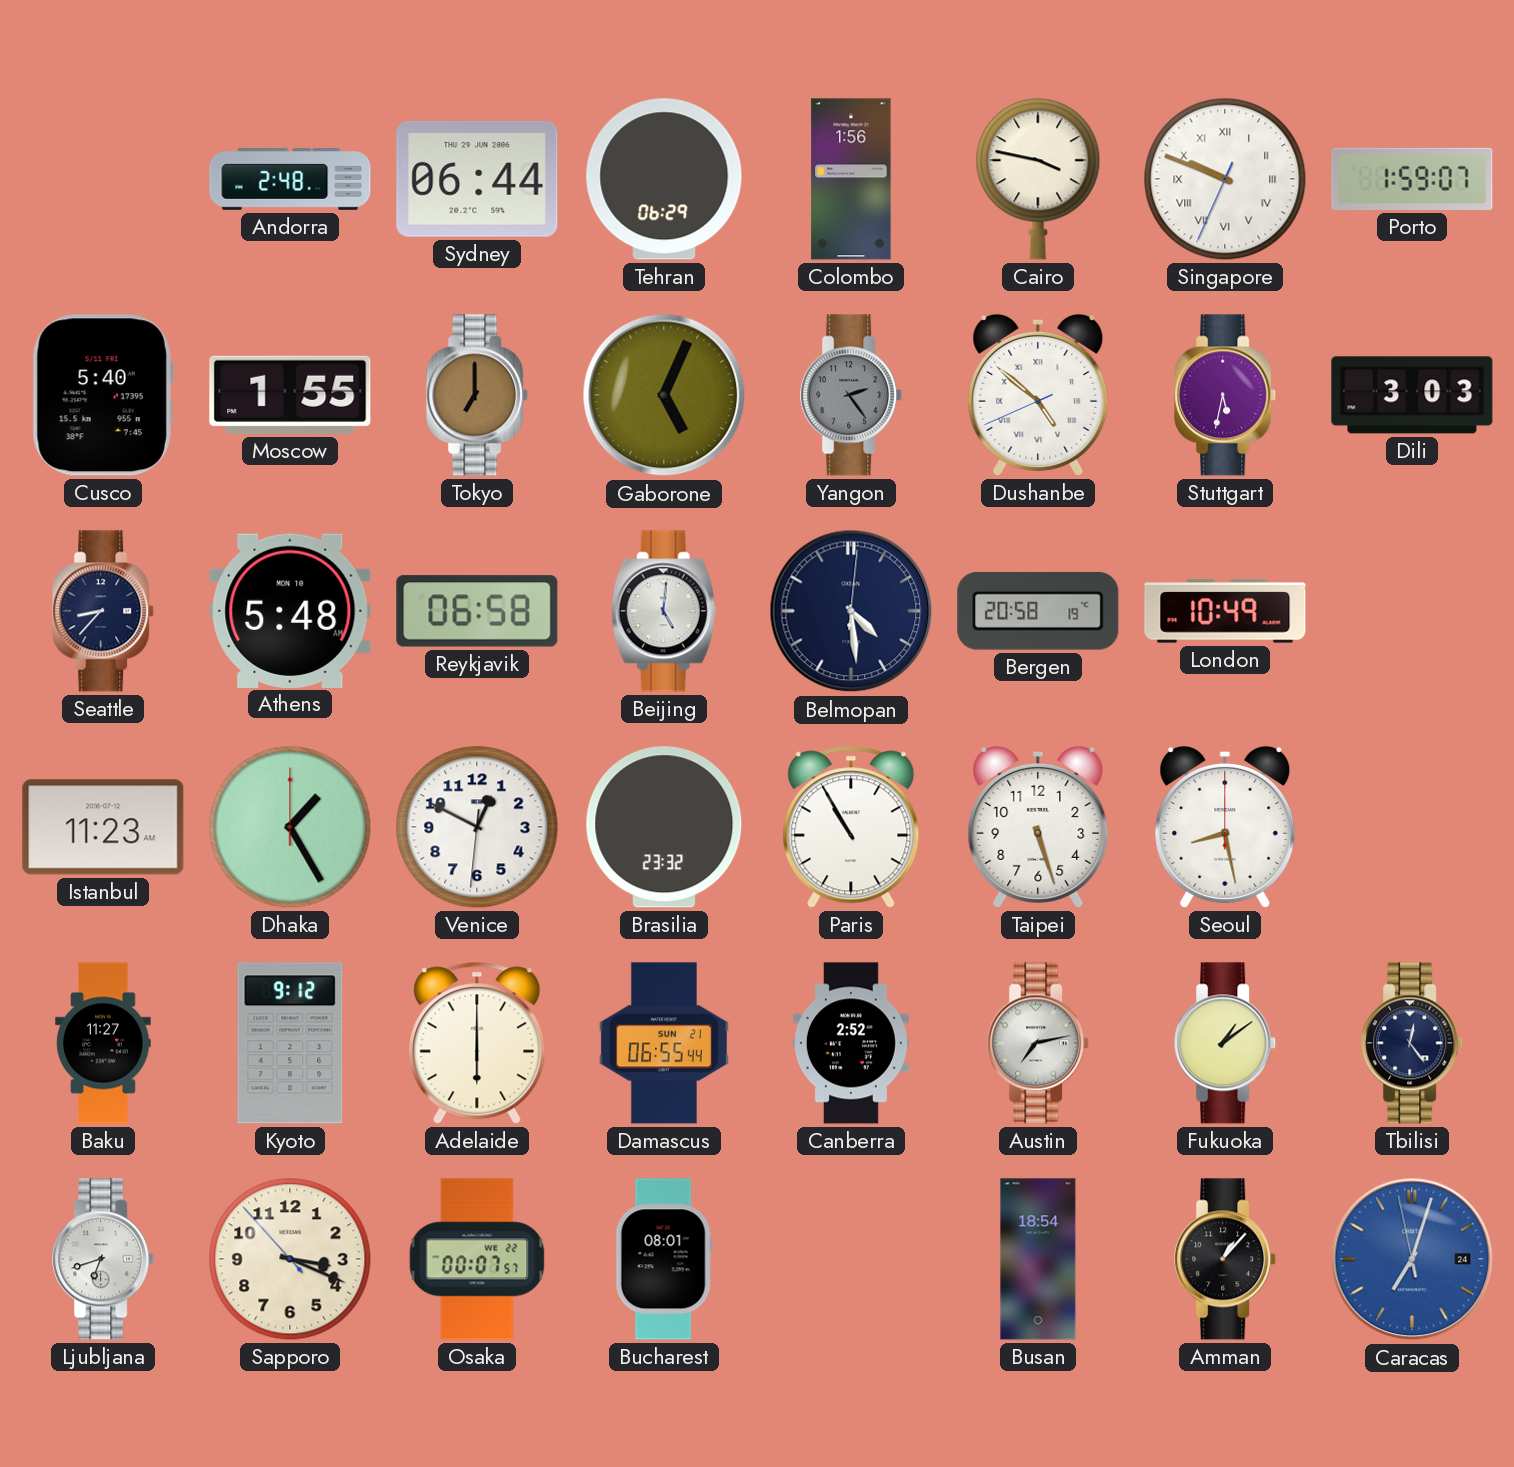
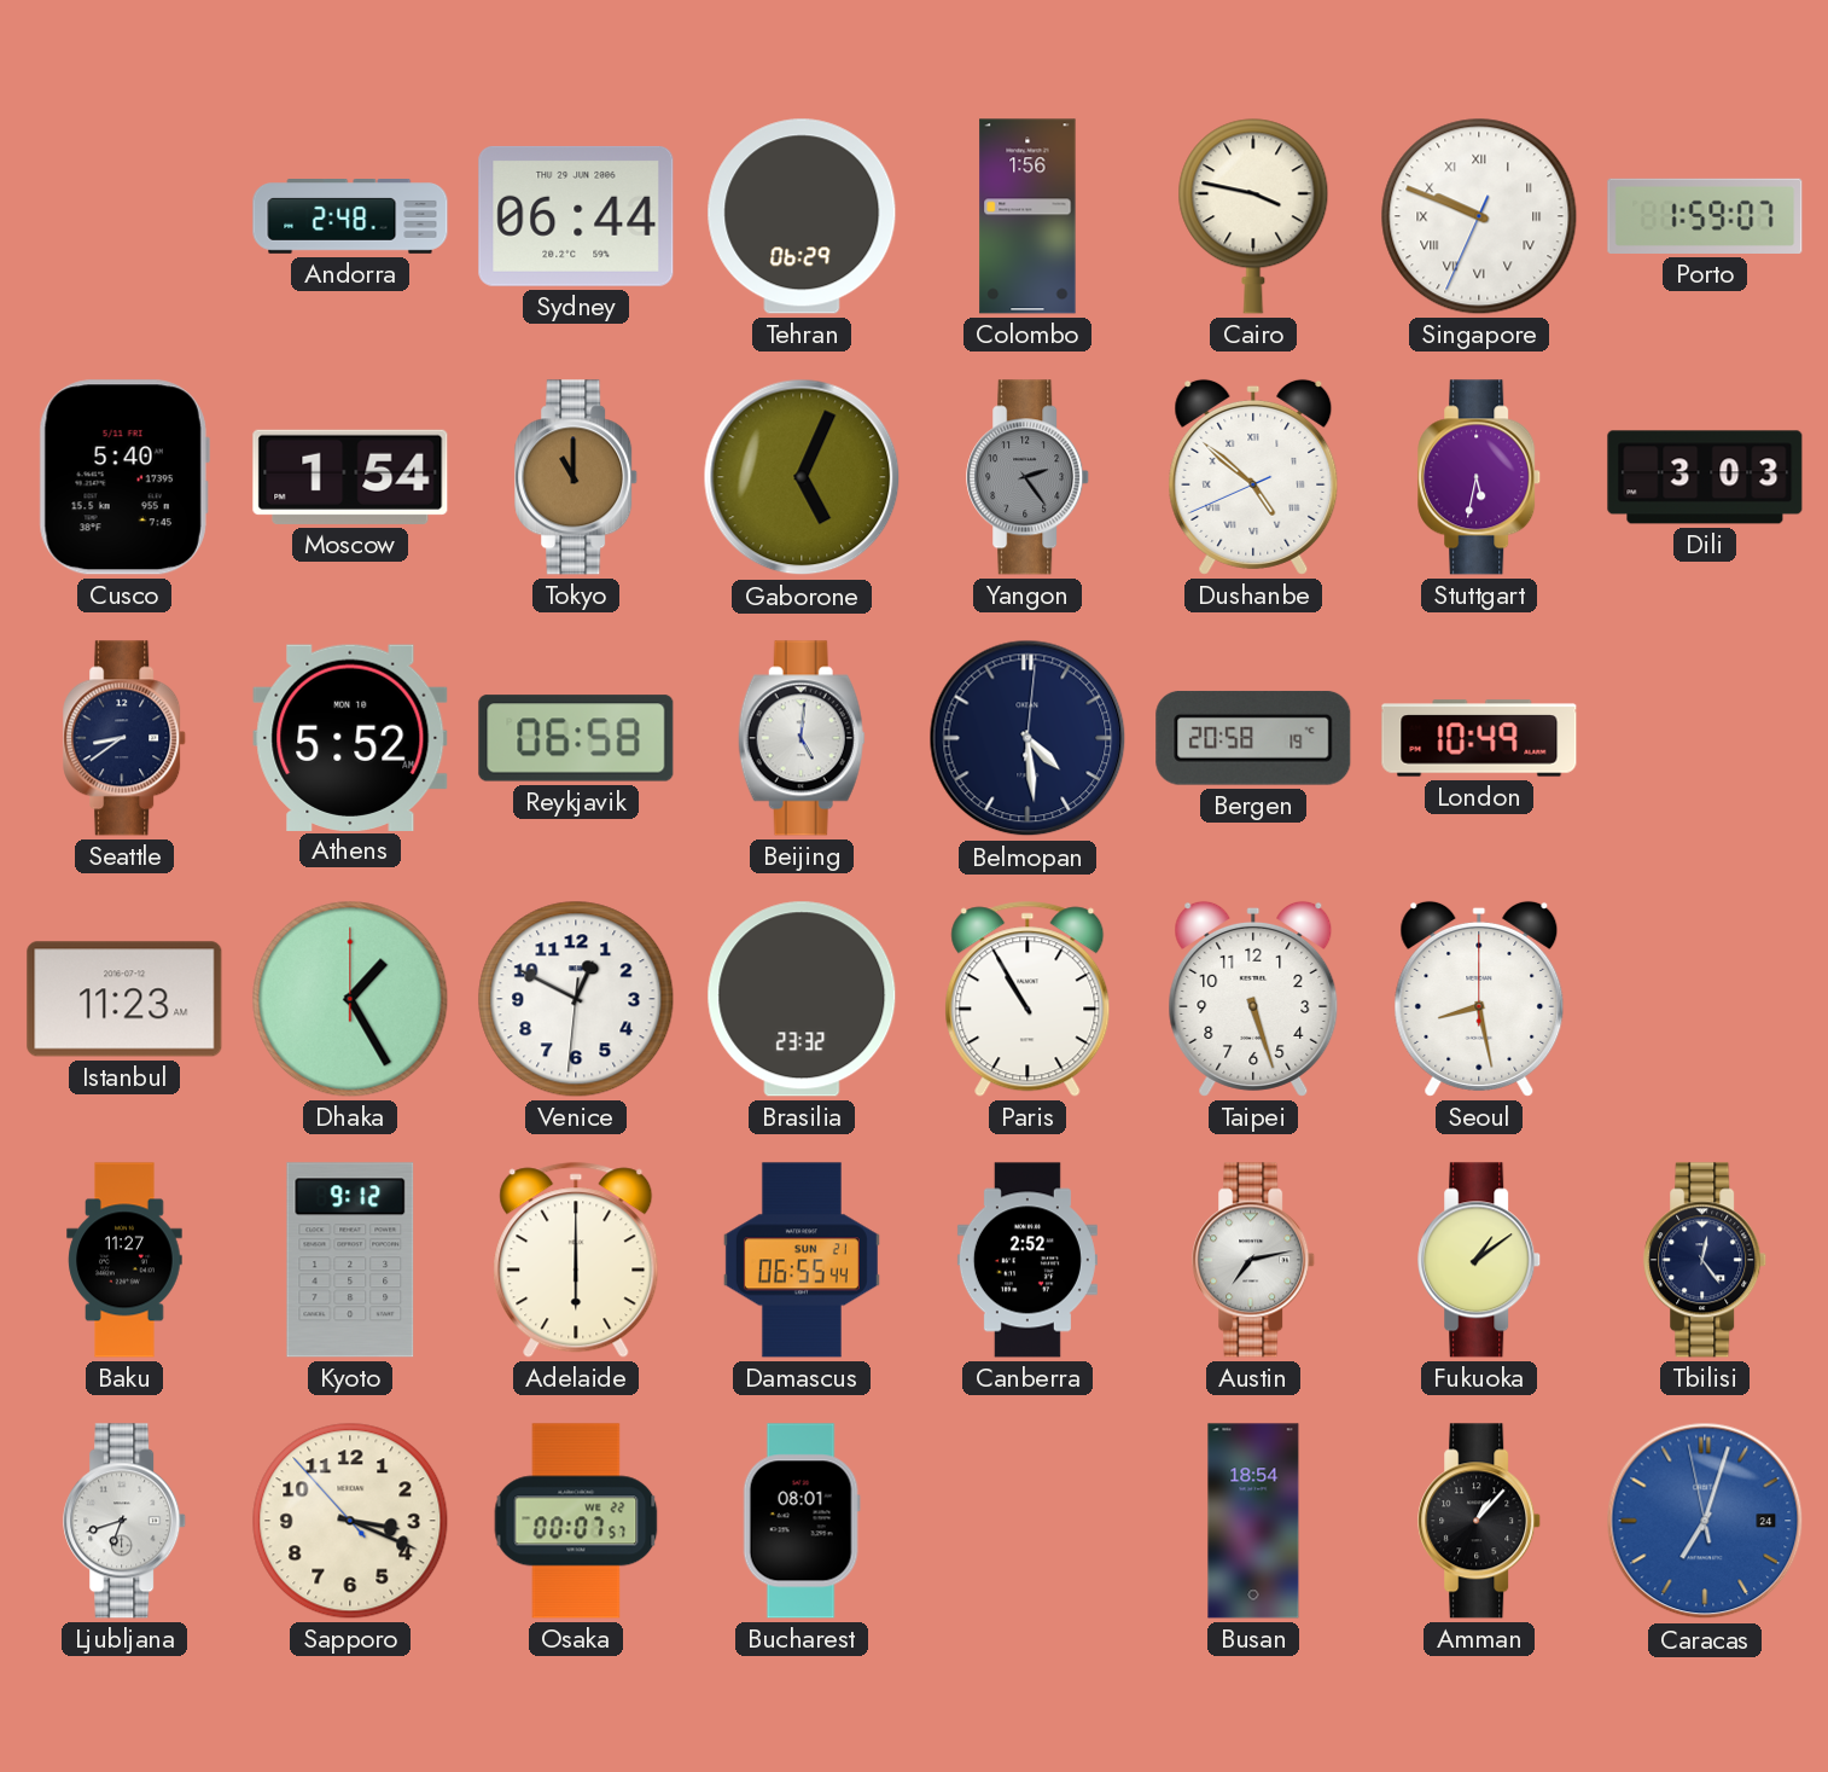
Moscow: 1:55 -> 1:54 (350, 477)
Tokyo: 7:00 -> 11:00 (577, 477)
Seattle: 8:37 -> 8:39 (126, 738)
Athens: 5:48 -> 5:52 (350, 737)
